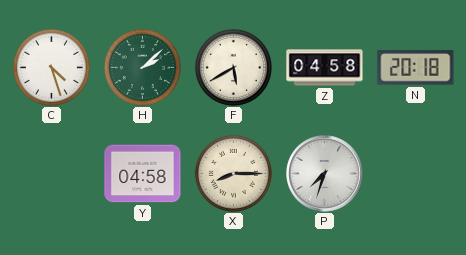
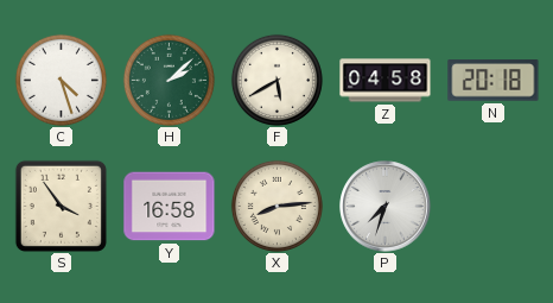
S: none -> 3:54 (61, 206)
Y: 04:58 -> 16:58 (170, 207)
X: 8:15 -> 8:14 (276, 206)
